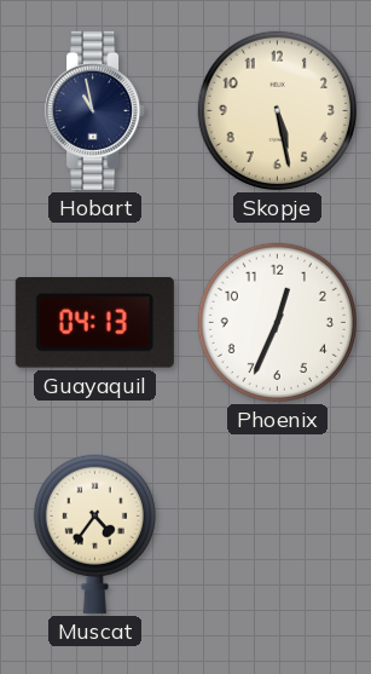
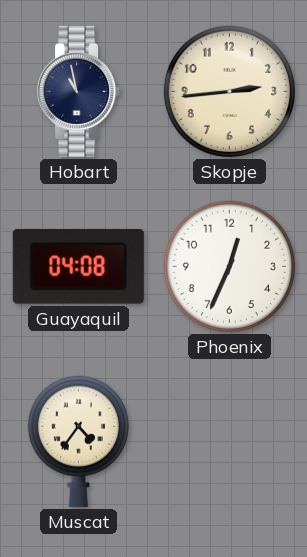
Skopje: 5:28 -> 2:44 (229, 91)
Guayaquil: 04:13 -> 04:08 (78, 266)
